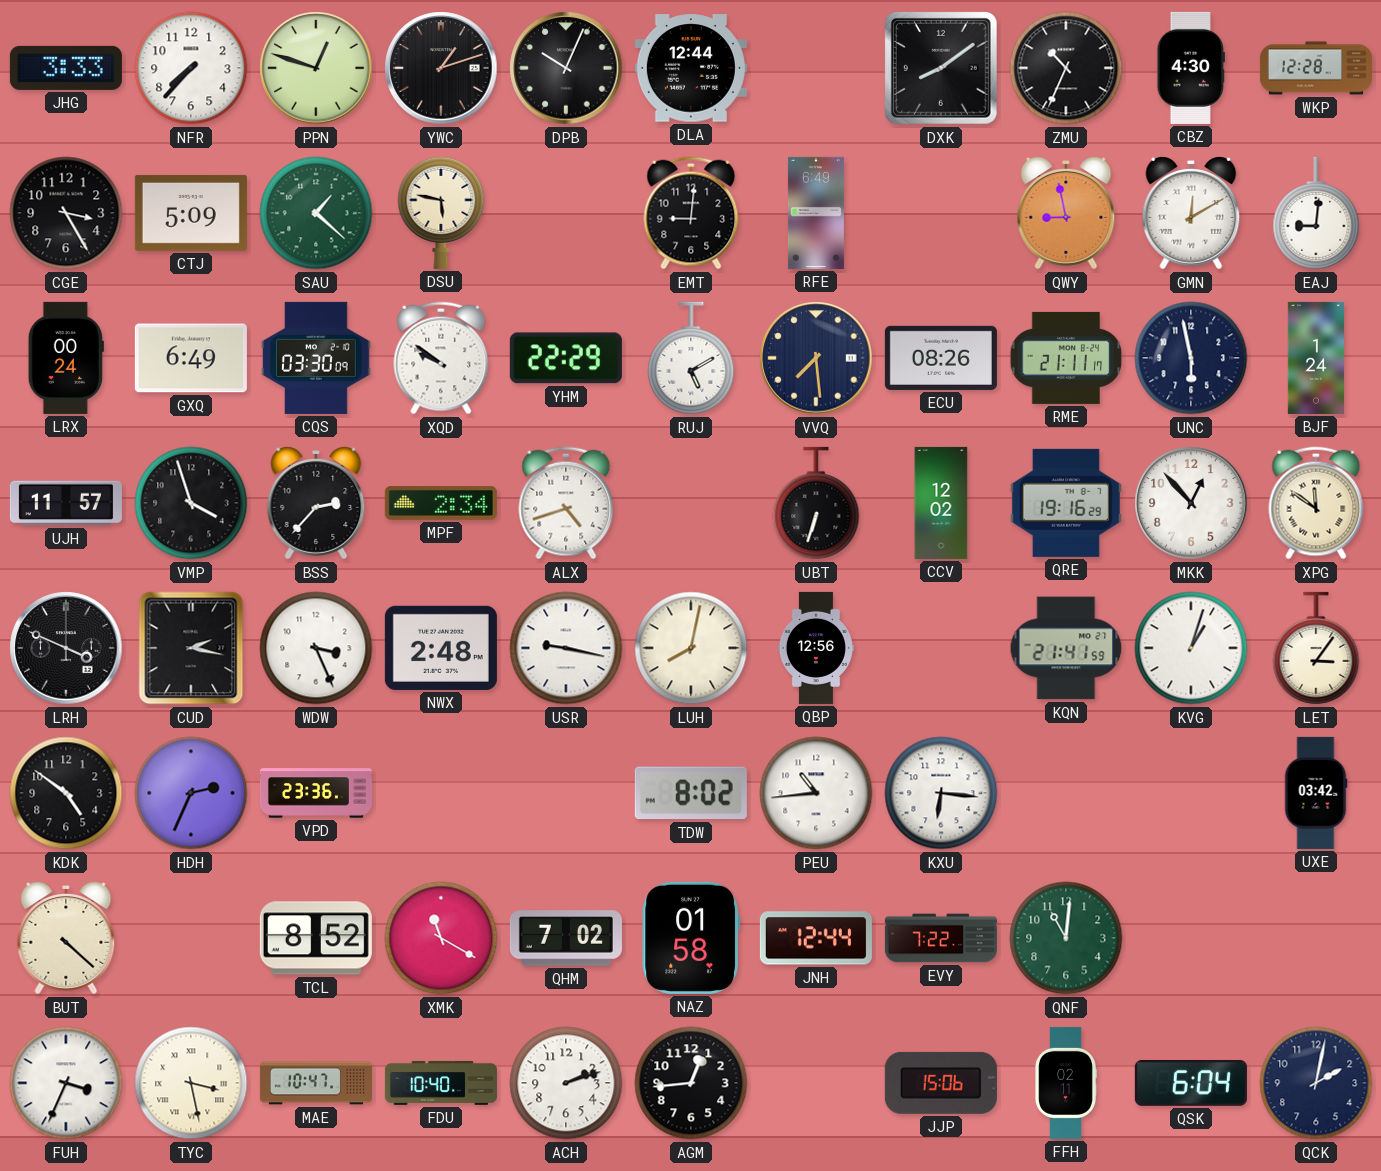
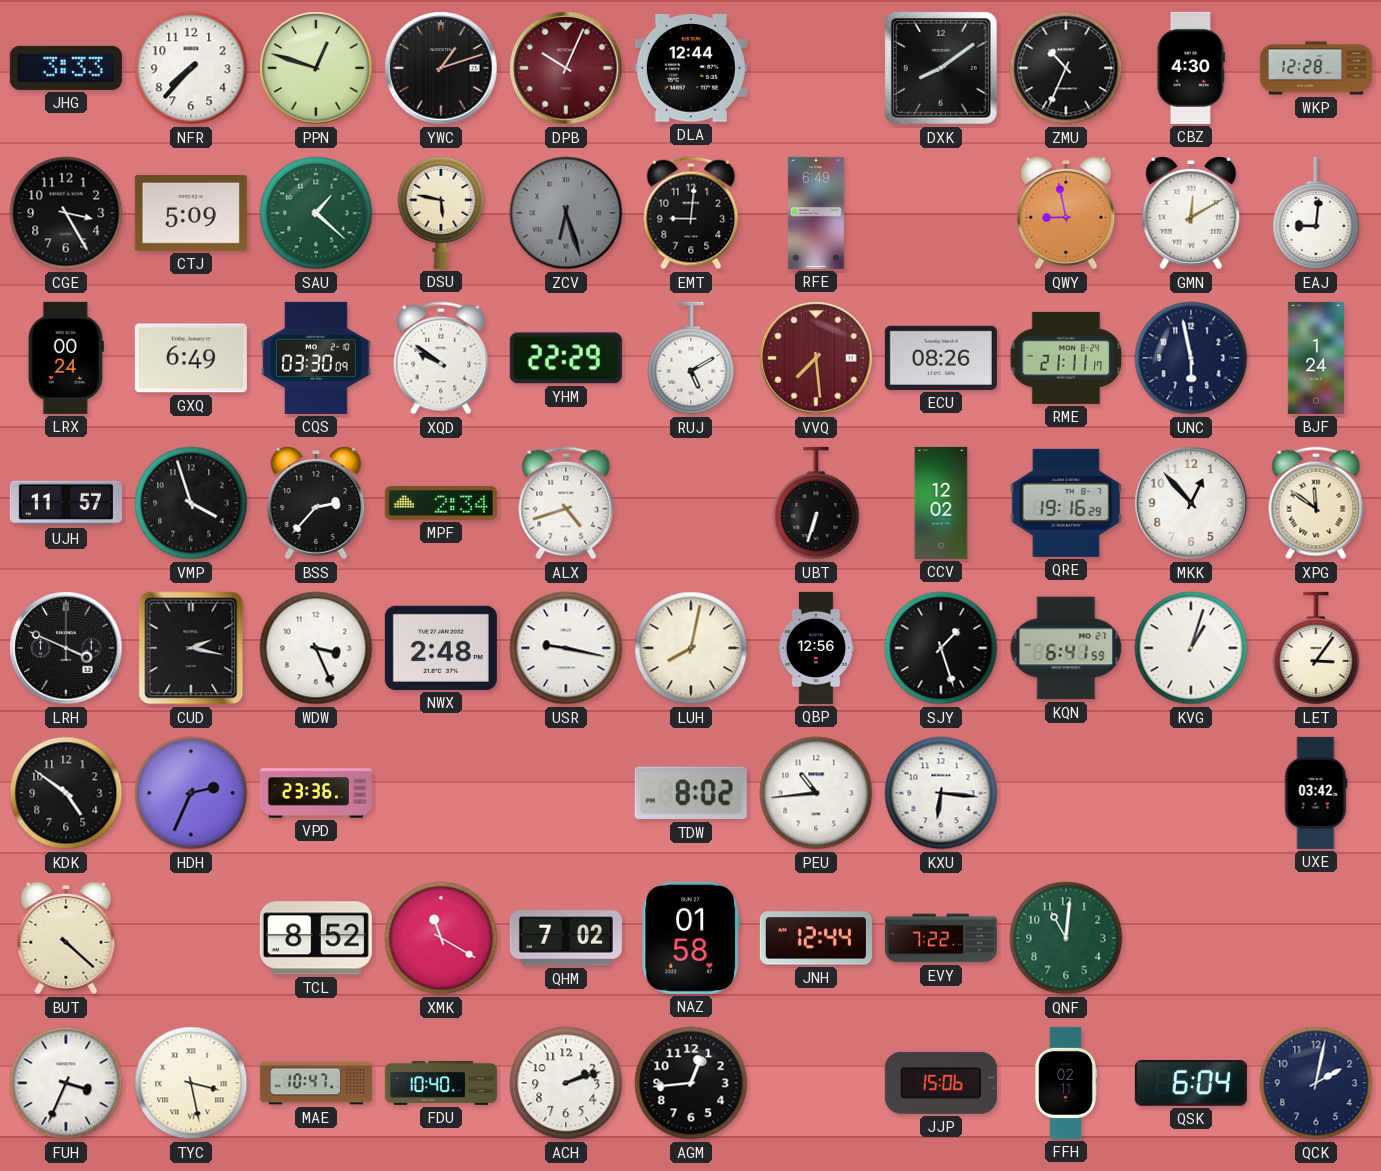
DPB dial: black -> burgundy (566, 68)
ZCV: none -> 6:27 (566, 213)
VVQ dial: navy -> burgundy (816, 358)
SJY: none -> 1:27 (941, 648)
KQN: 21:41 -> 6:41 (1066, 648)
